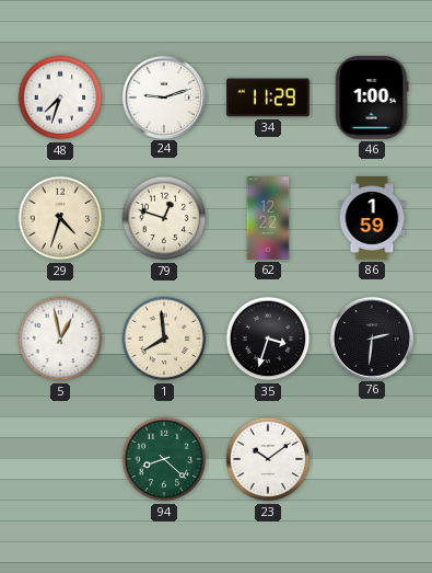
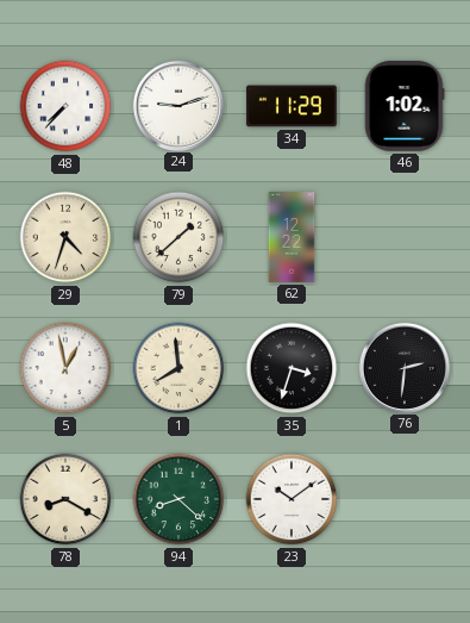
48: 7:33 -> 7:37 (65, 106)
46: 1:00 -> 1:02 (405, 106)
79: 12:48 -> 1:38 (178, 237)
86: 1:59 -> none (372, 218)
78: none -> 8:20 (65, 499)
